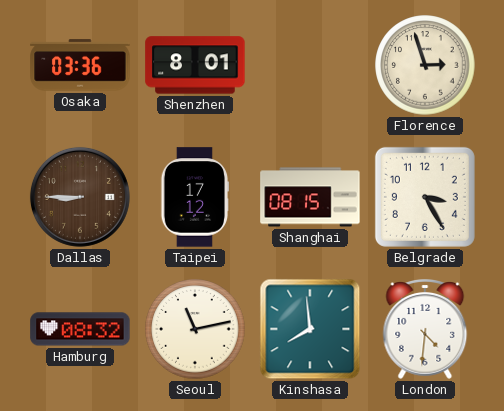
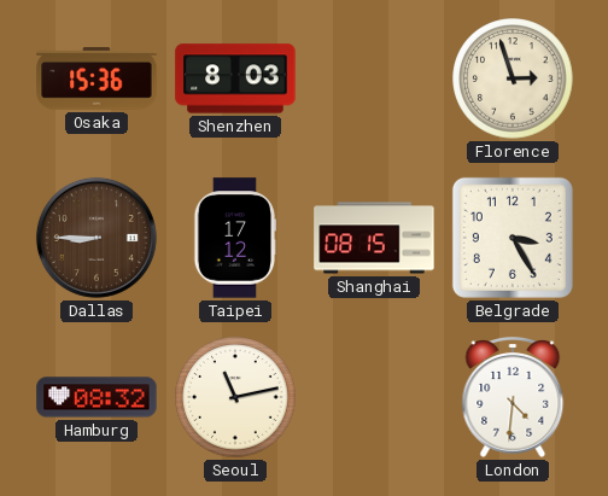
Osaka: 03:36 -> 15:36 (97, 78)
Shenzhen: 8:01 -> 8:03 (235, 78)
Kinshasa: 7:59 -> none (310, 329)
